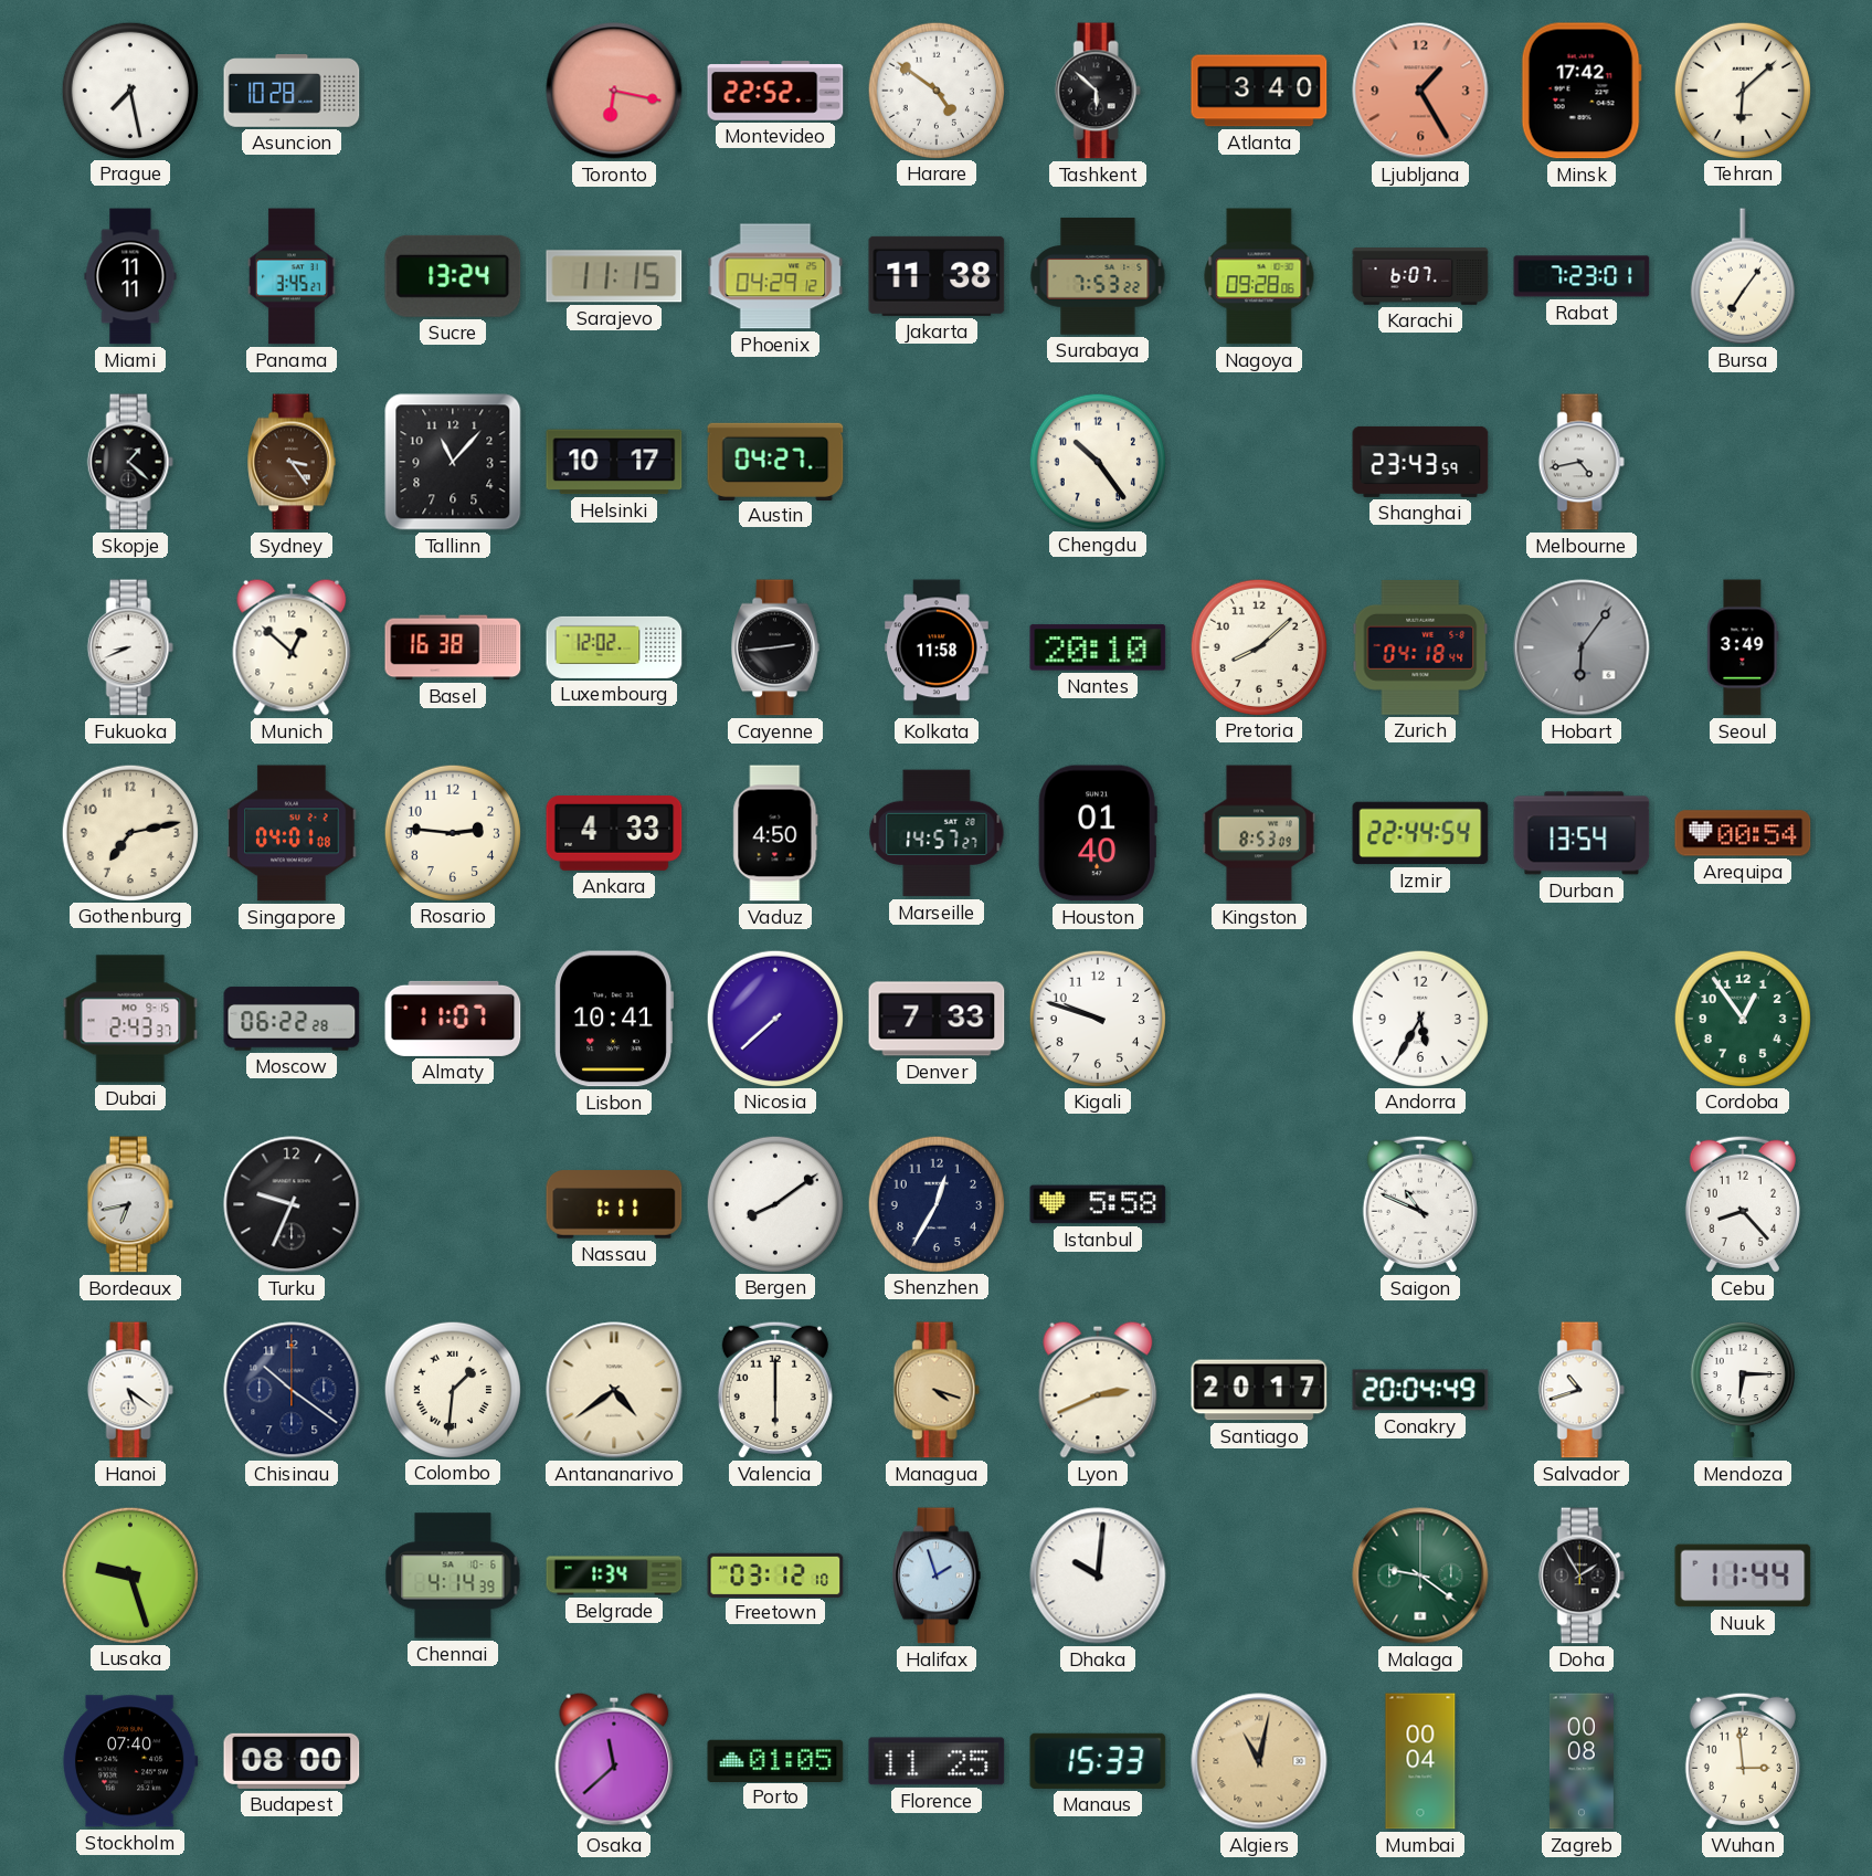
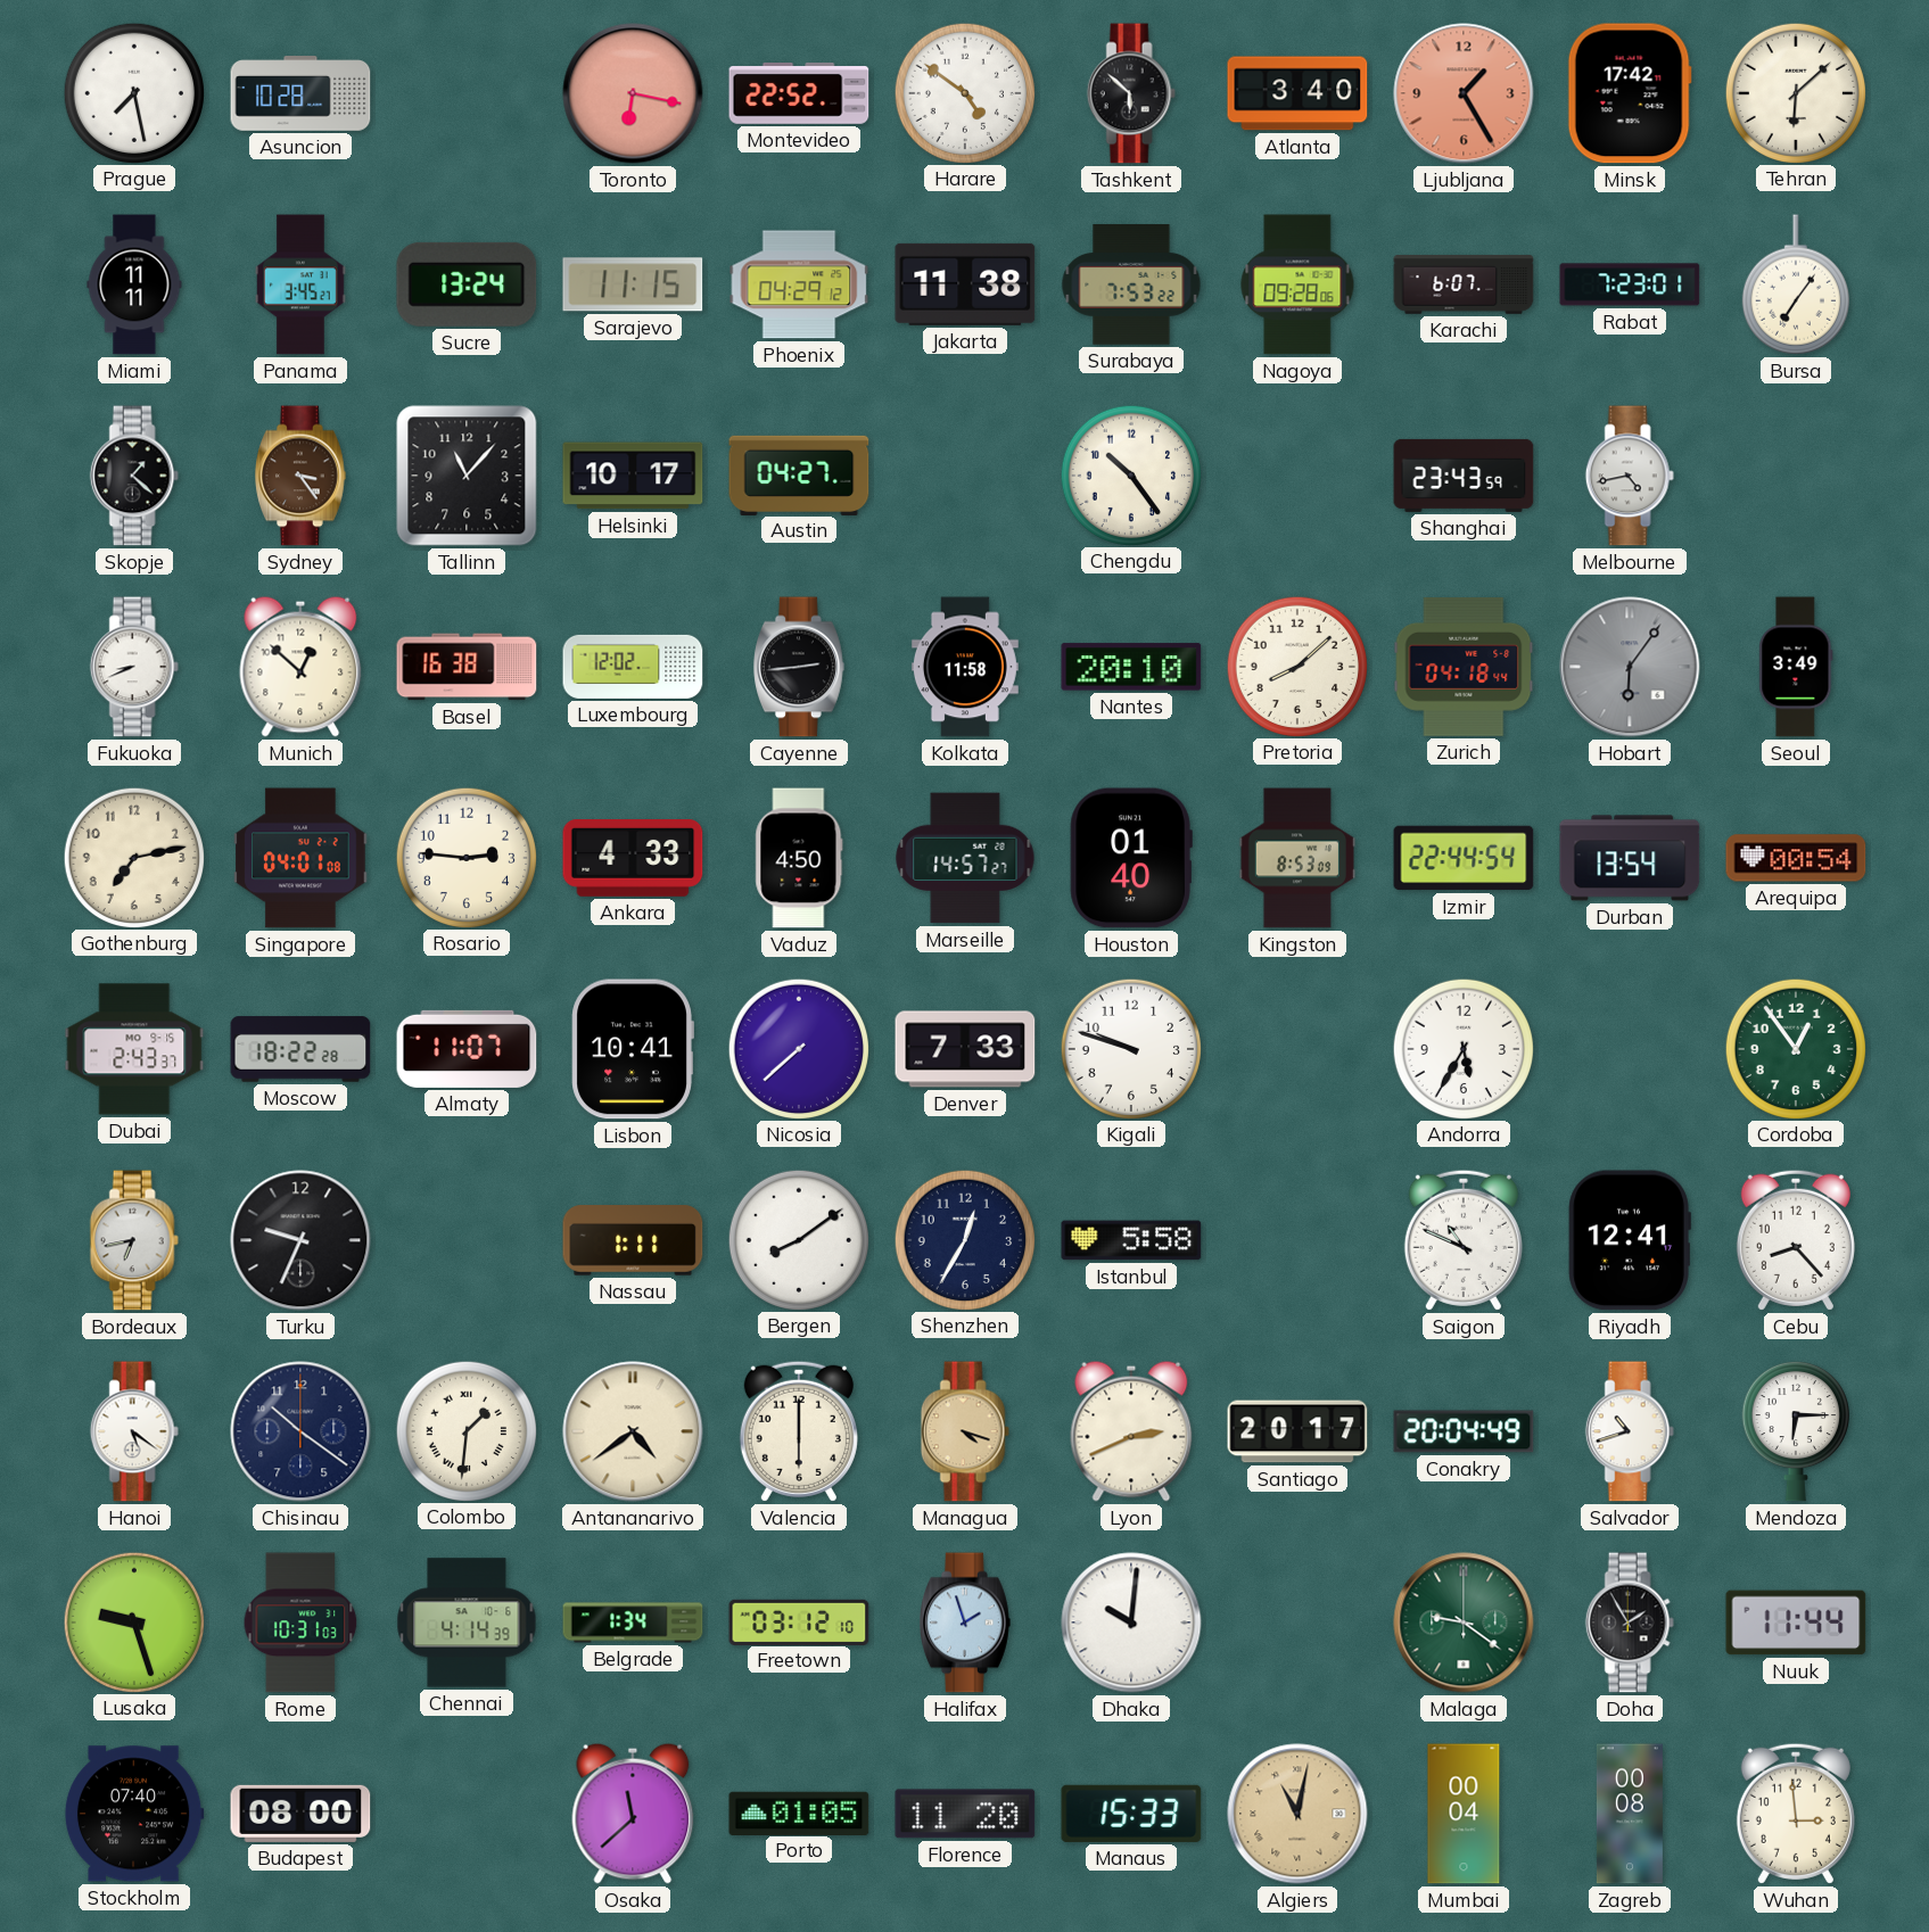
Moscow: 06:22 -> 18:22 (300, 1049)
Riyadh: none -> 12:41 (1630, 1240)
Rome: none -> 10:31 (300, 1623)
Florence: 11:25 -> 11:20 (965, 1814)
